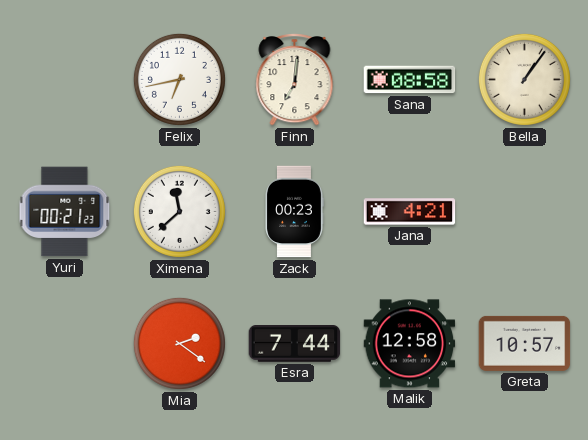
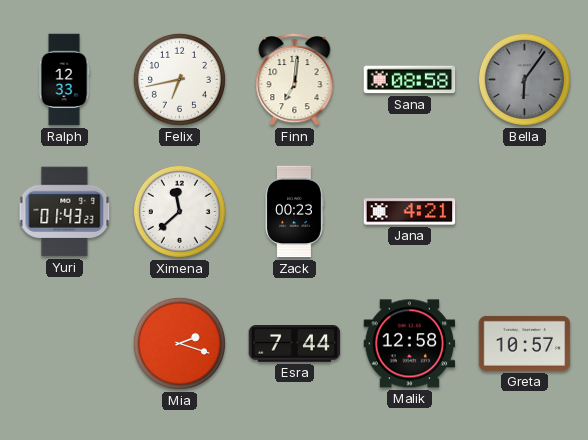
Ralph: none -> 12:33 (64, 80)
Bella: 1:06 -> 6:06 (524, 79)
Bella dial: cream -> grey (524, 79)
Yuri: 00:21 -> 01:43 (65, 212)
Mia: 2:21 -> 2:18 (179, 343)
